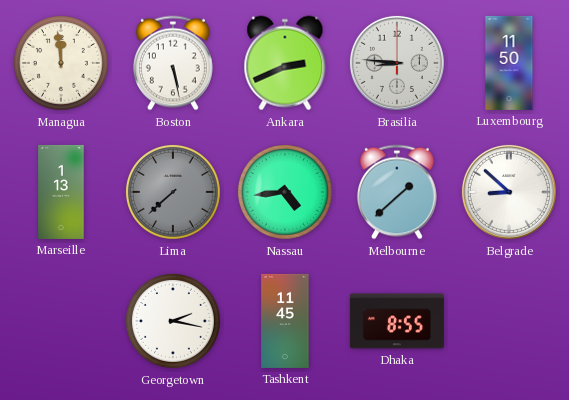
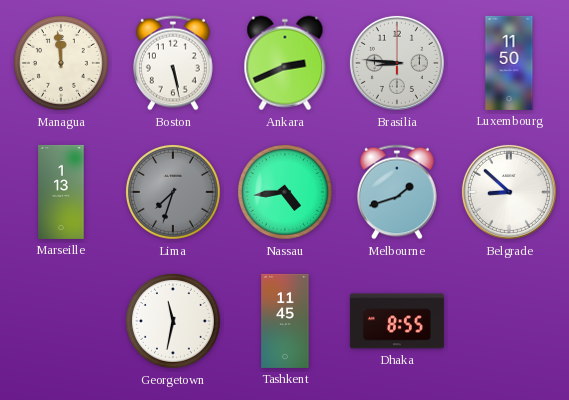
Lima: 7:38 -> 7:33 (173, 192)
Melbourne: 1:38 -> 1:42 (397, 192)
Georgetown: 2:17 -> 11:32 (173, 321)
